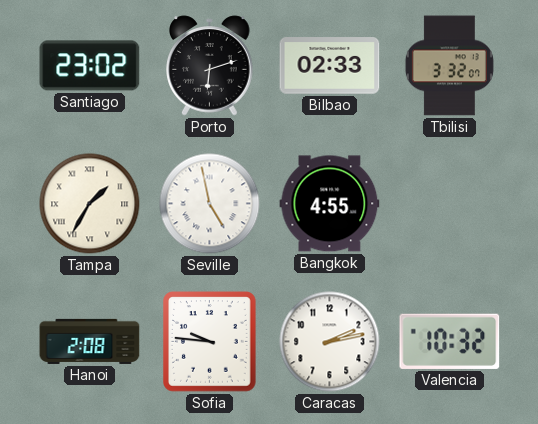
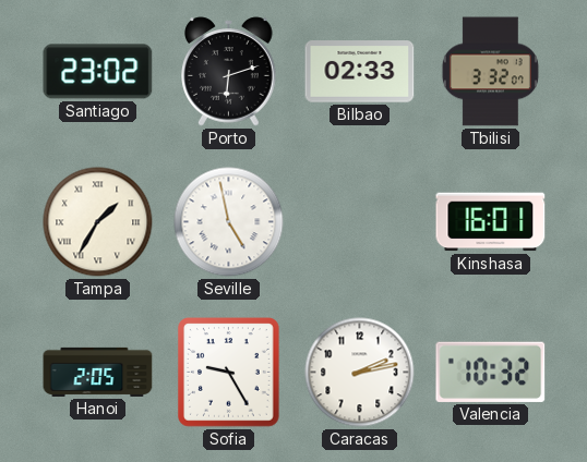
Bangkok: 4:55 -> none (330, 204)
Kinshasa: none -> 16:01 (491, 222)
Hanoi: 2:08 -> 2:05 (98, 372)
Sofia: 9:46 -> 9:25 (229, 373)
